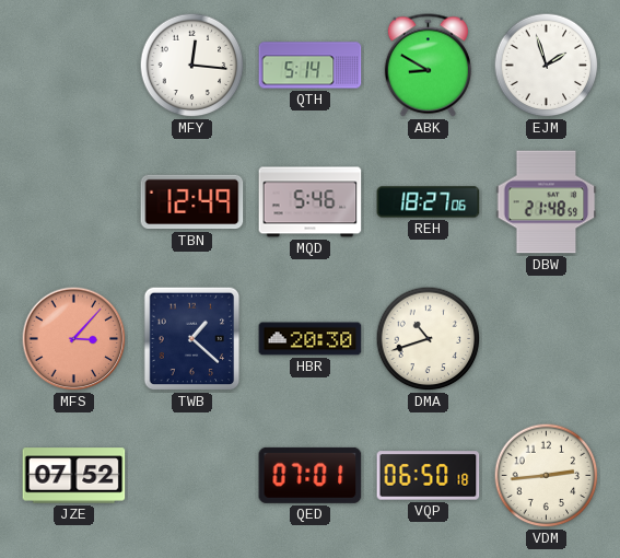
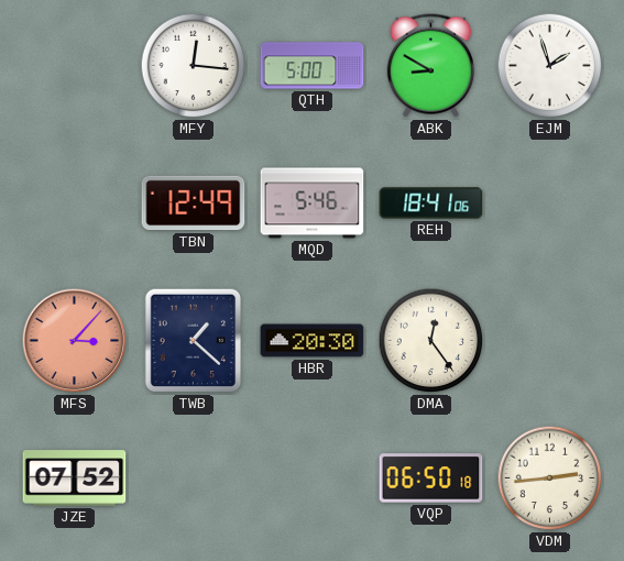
QTH: 5:14 -> 5:00 (313, 66)
REH: 18:27 -> 18:41 (431, 204)
DBW: 21:48 -> none (547, 202)
DMA: 10:42 -> 12:24 (431, 341)
QED: 07:01 -> none (311, 475)
